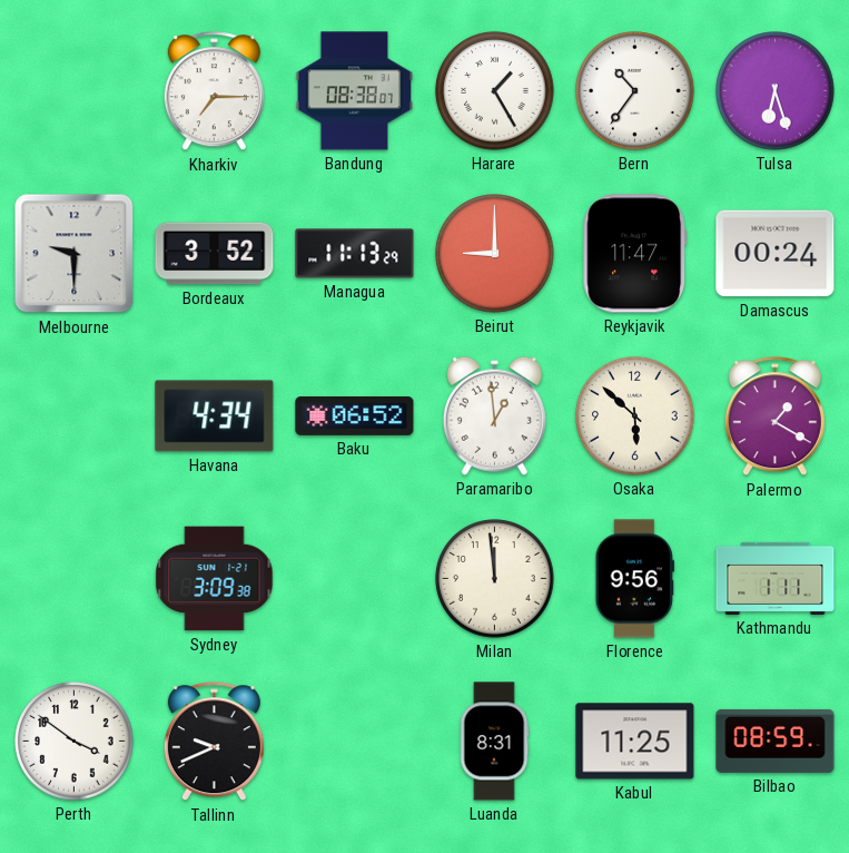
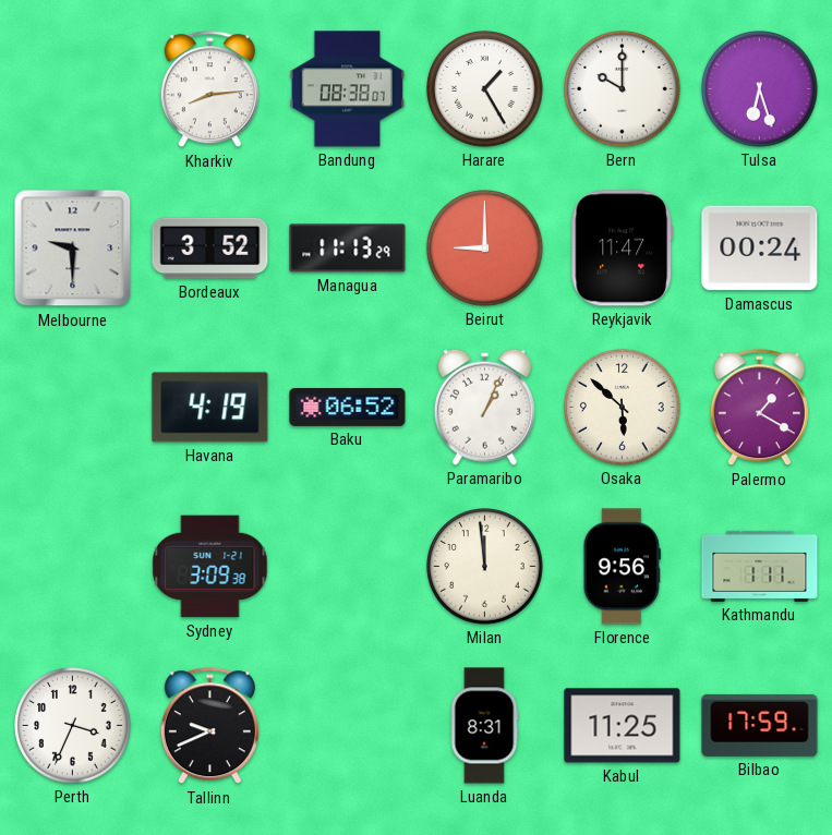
Kharkiv: 7:15 -> 8:14 (209, 89)
Bern: 10:36 -> 10:00 (623, 89)
Havana: 4:34 -> 4:19 (210, 408)
Paramaribo: 12:59 -> 1:04 (484, 407)
Perth: 3:51 -> 3:34 (73, 726)
Bilbao: 08:59 -> 17:59 (760, 725)
